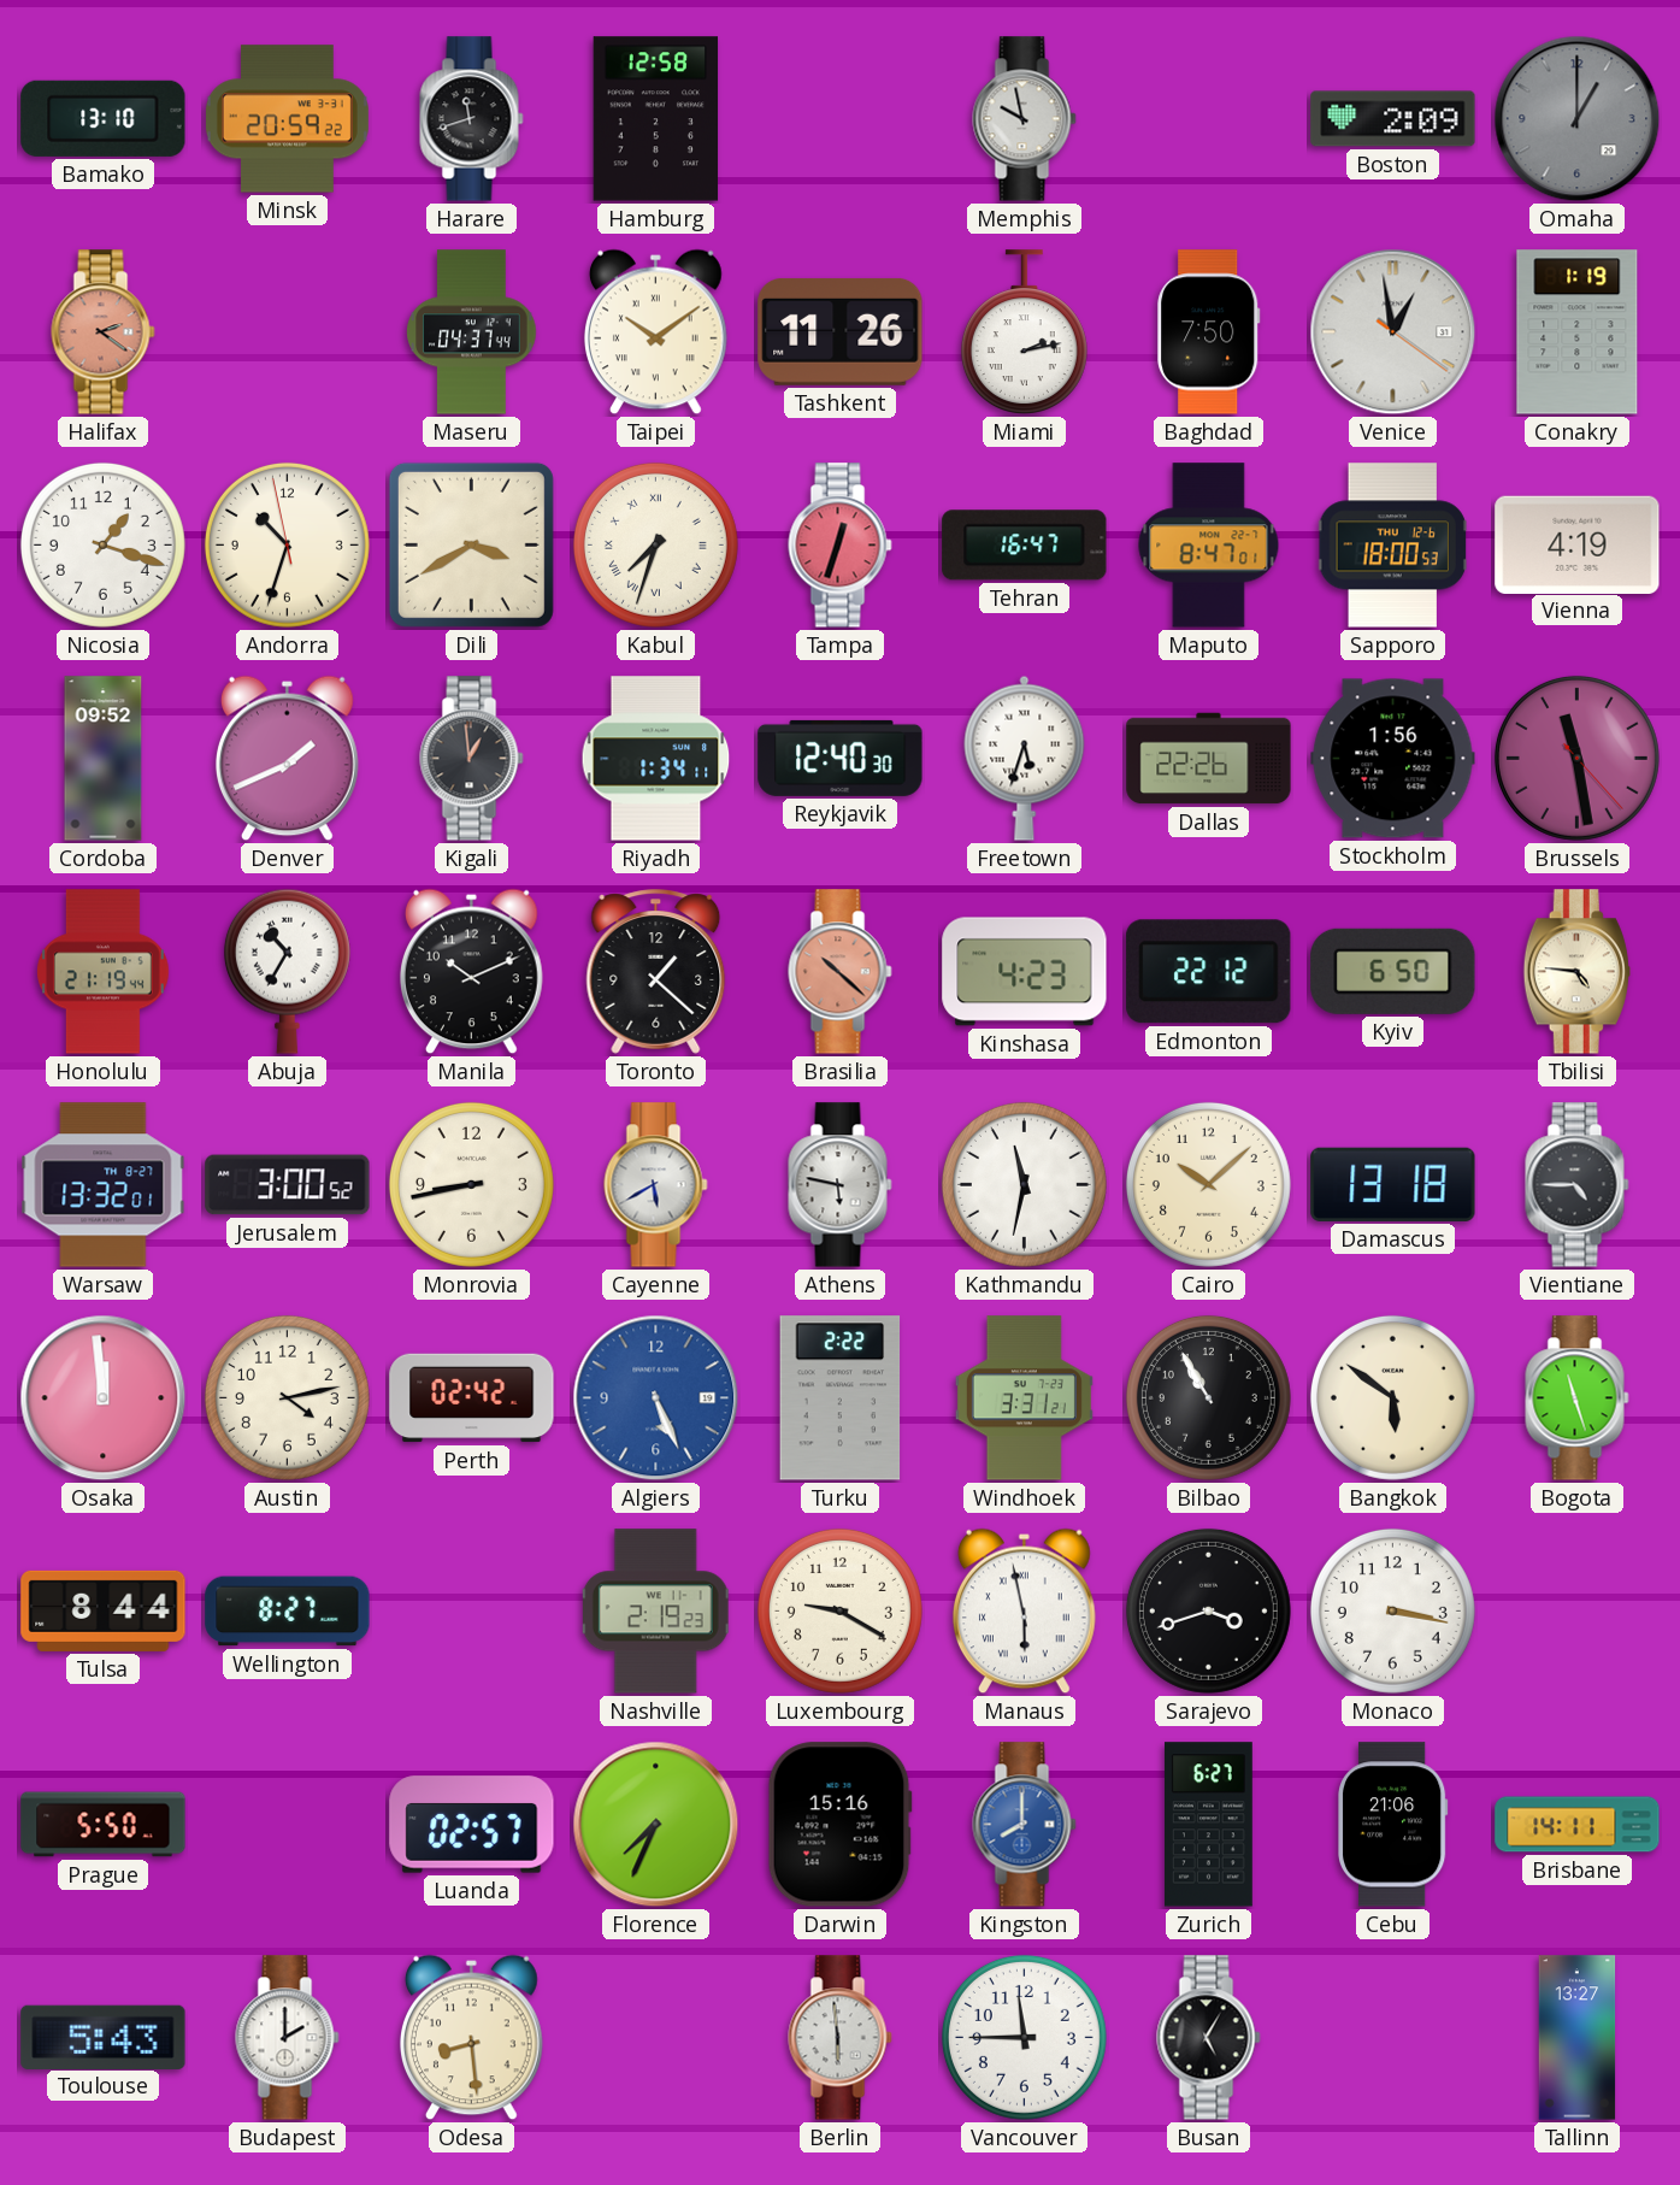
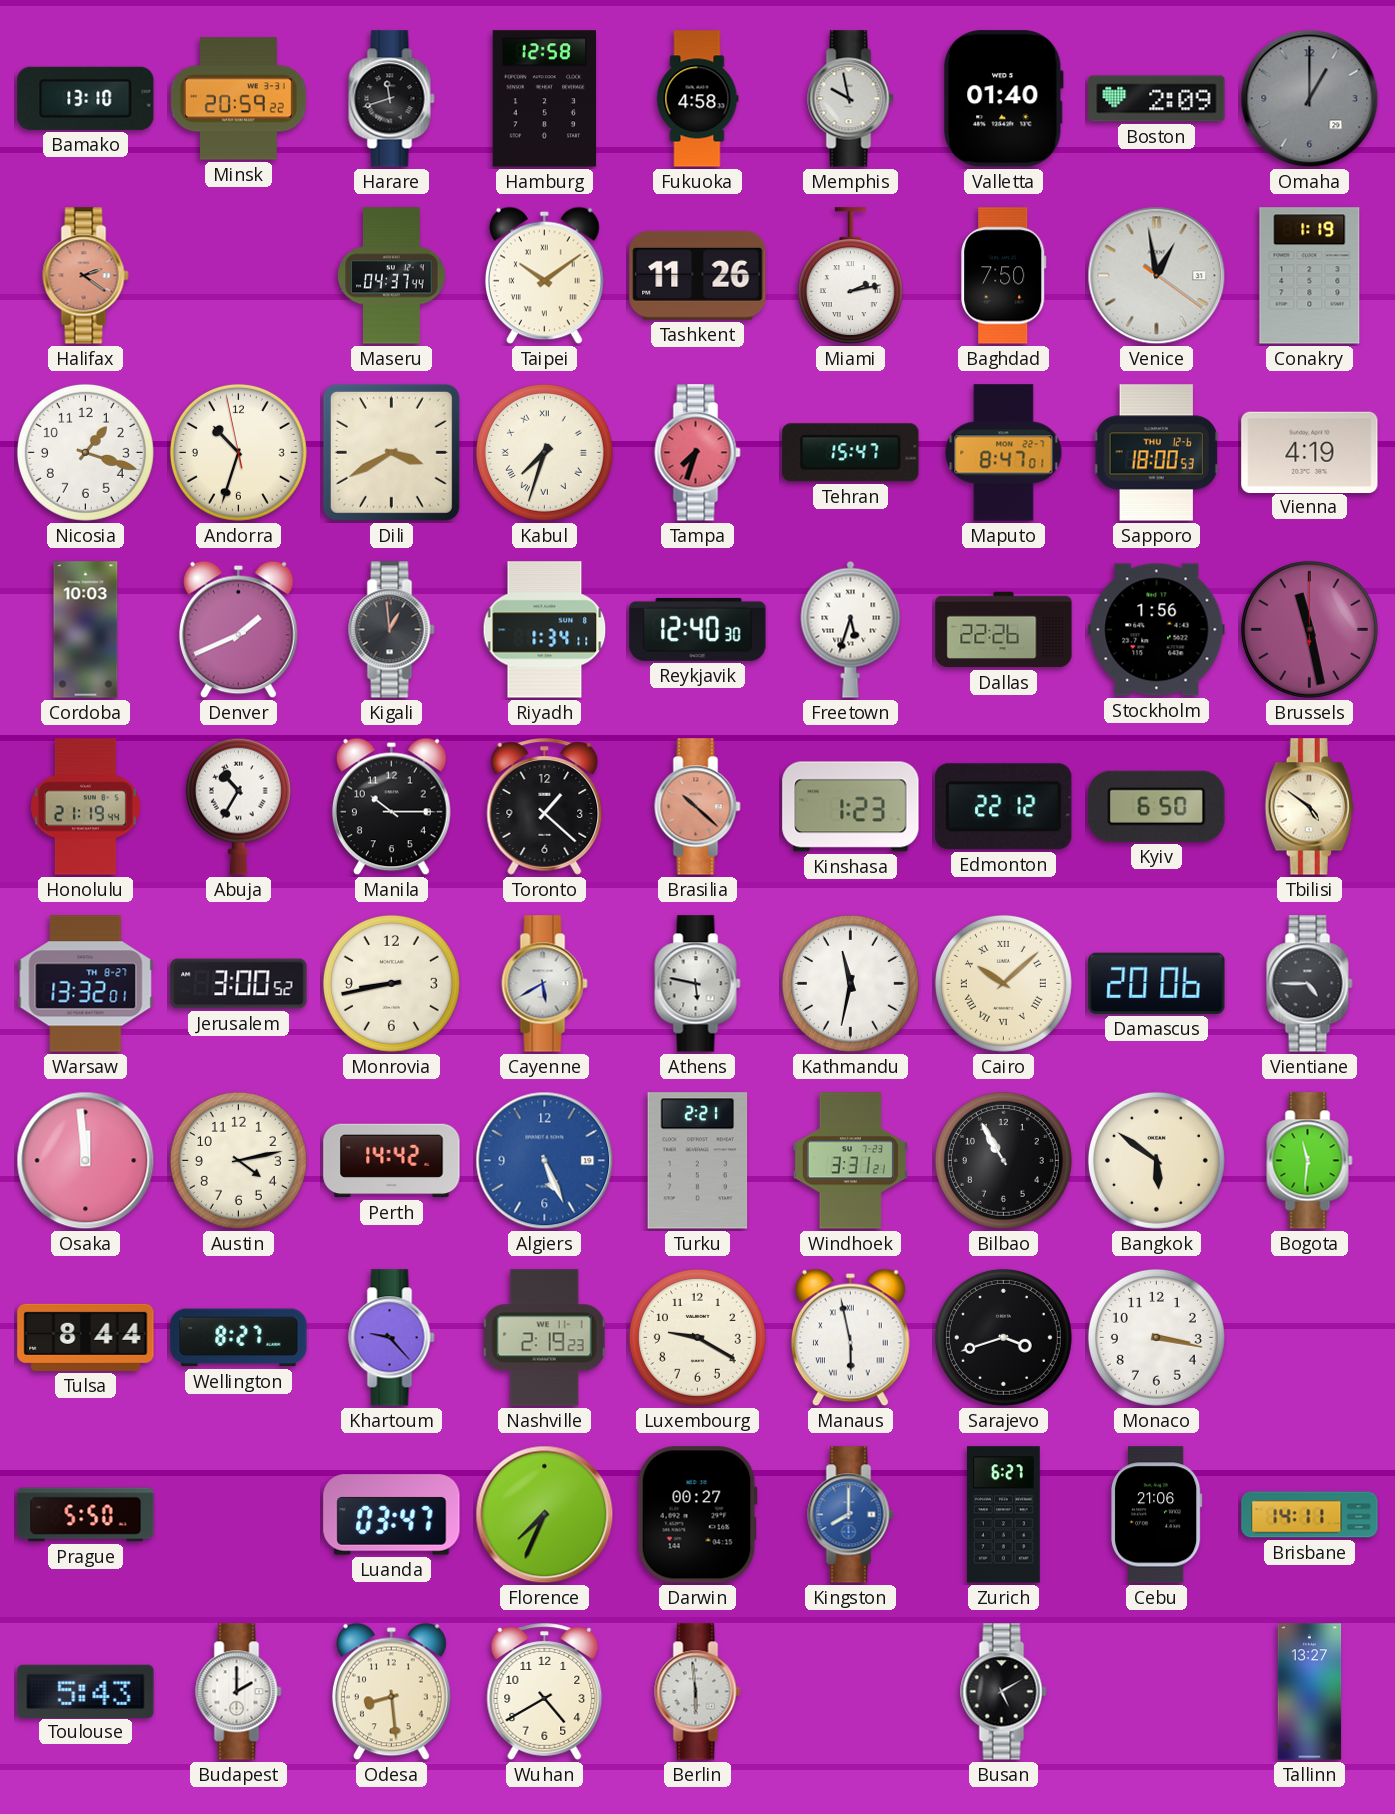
Fukuoka: none -> 4:58 (698, 99)
Valletta: none -> 01:40 (1004, 99)
Tampa: 12:33 -> 7:33 (698, 453)
Tehran: 16:47 -> 15:47 (851, 453)
Cordoba: 09:52 -> 10:03 (86, 630)
Brussels: 11:28:23 -> 11:28:00 (1309, 629)
Manila: 10:11 -> 10:15 (392, 807)
Kinshasa: 4:23 -> 1:23 (851, 807)
Tbilisi: 4:46 -> 4:51 (1309, 807)
Cairo numerals: Arabic -> Roman (1003, 983)
Damascus: 13:18 -> 20:06 (1157, 983)
Perth: 02:42 -> 14:42 (392, 1161)
Turku: 2:22 -> 2:21 (698, 1161)
Bogota: 11:27 -> 11:31 (1310, 1161)
Khartoum: none -> 9:23 (392, 1338)
Luanda: 02:57 -> 03:47 (392, 1515)
Darwin: 15:16 -> 00:27 (697, 1515)
Wuhan: none -> 4:40 (545, 1692)
Vancouver: 11:45 -> none (1024, 2037)
Busan: 5:05 -> 5:10 (1004, 1692)
